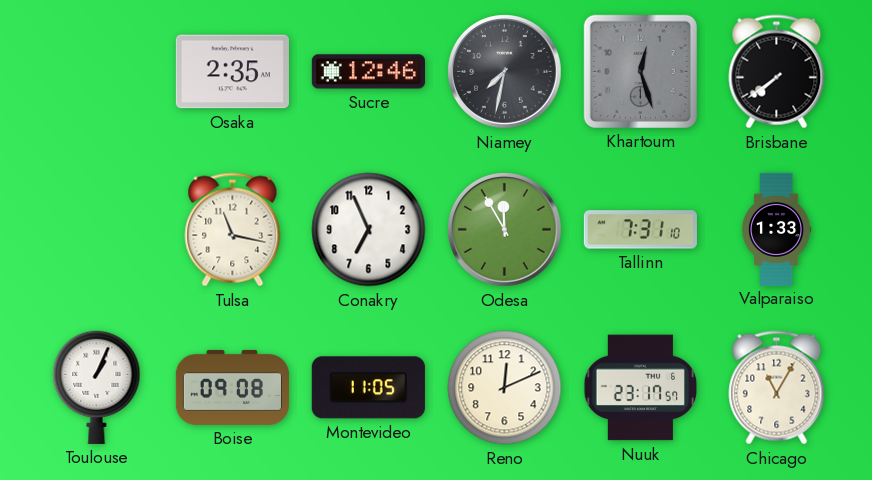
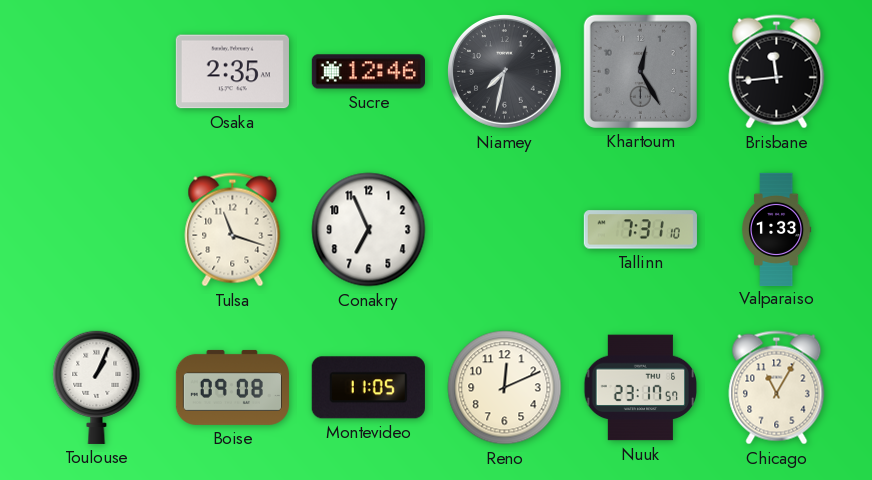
Khartoum: 12:27 -> 12:25 (640, 71)
Brisbane: 7:39 -> 11:44 (777, 72)
Tulsa: 11:17 -> 11:18 (233, 230)
Odesa: 11:55 -> none (505, 230)
